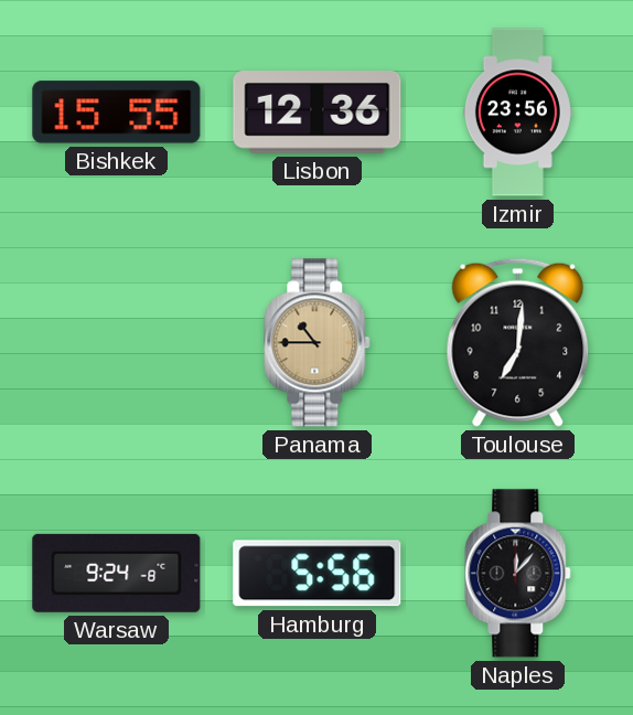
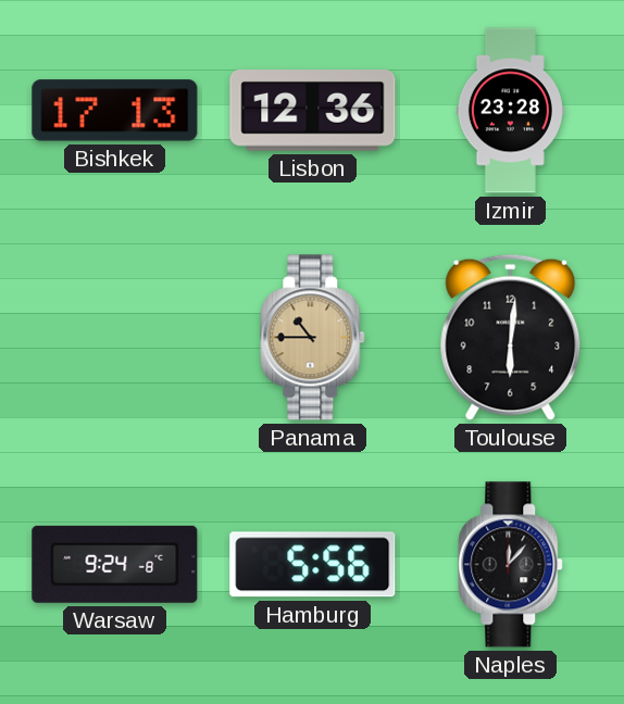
Bishkek: 15:55 -> 17:13 (115, 111)
Izmir: 23:56 -> 23:28 (510, 111)
Toulouse: 7:01 -> 6:01 (511, 337)
